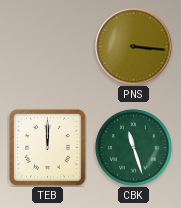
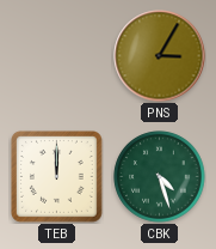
PNS: 3:16 -> 3:05 (160, 56)
CBK: 11:27 -> 4:27 (160, 177)
